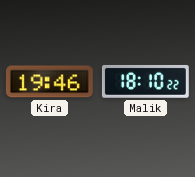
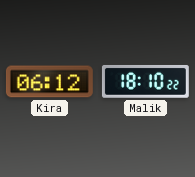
Kira: 19:46 -> 06:12 (49, 82)
